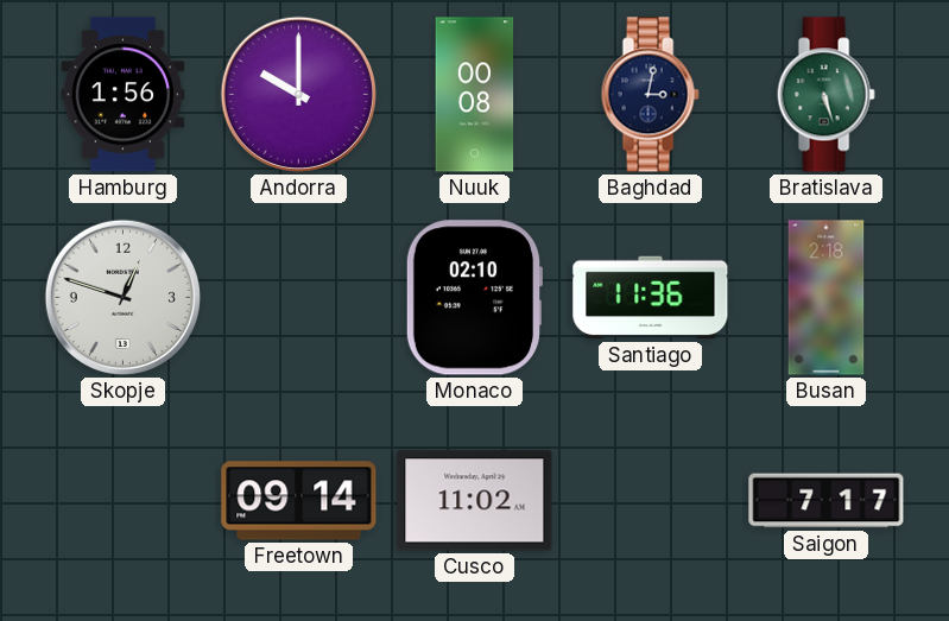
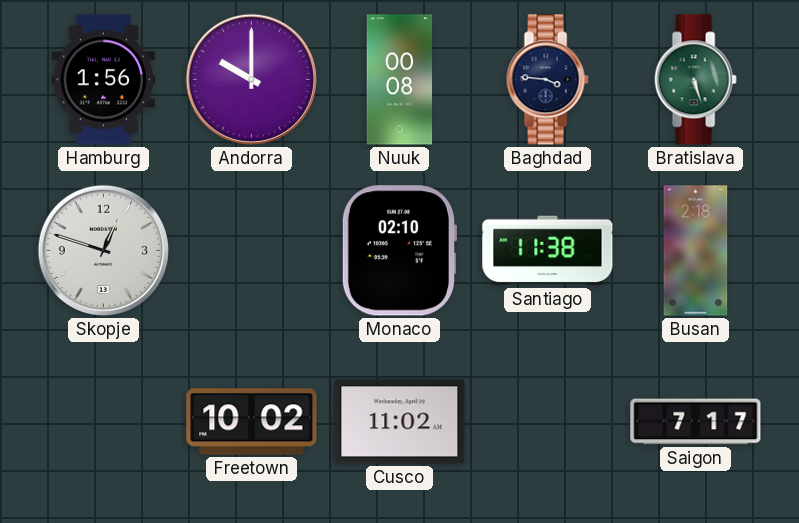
Baghdad: 3:02 -> 3:46 (547, 80)
Santiago: 11:36 -> 11:38 (548, 251)
Freetown: 09:14 -> 10:02 (252, 422)
